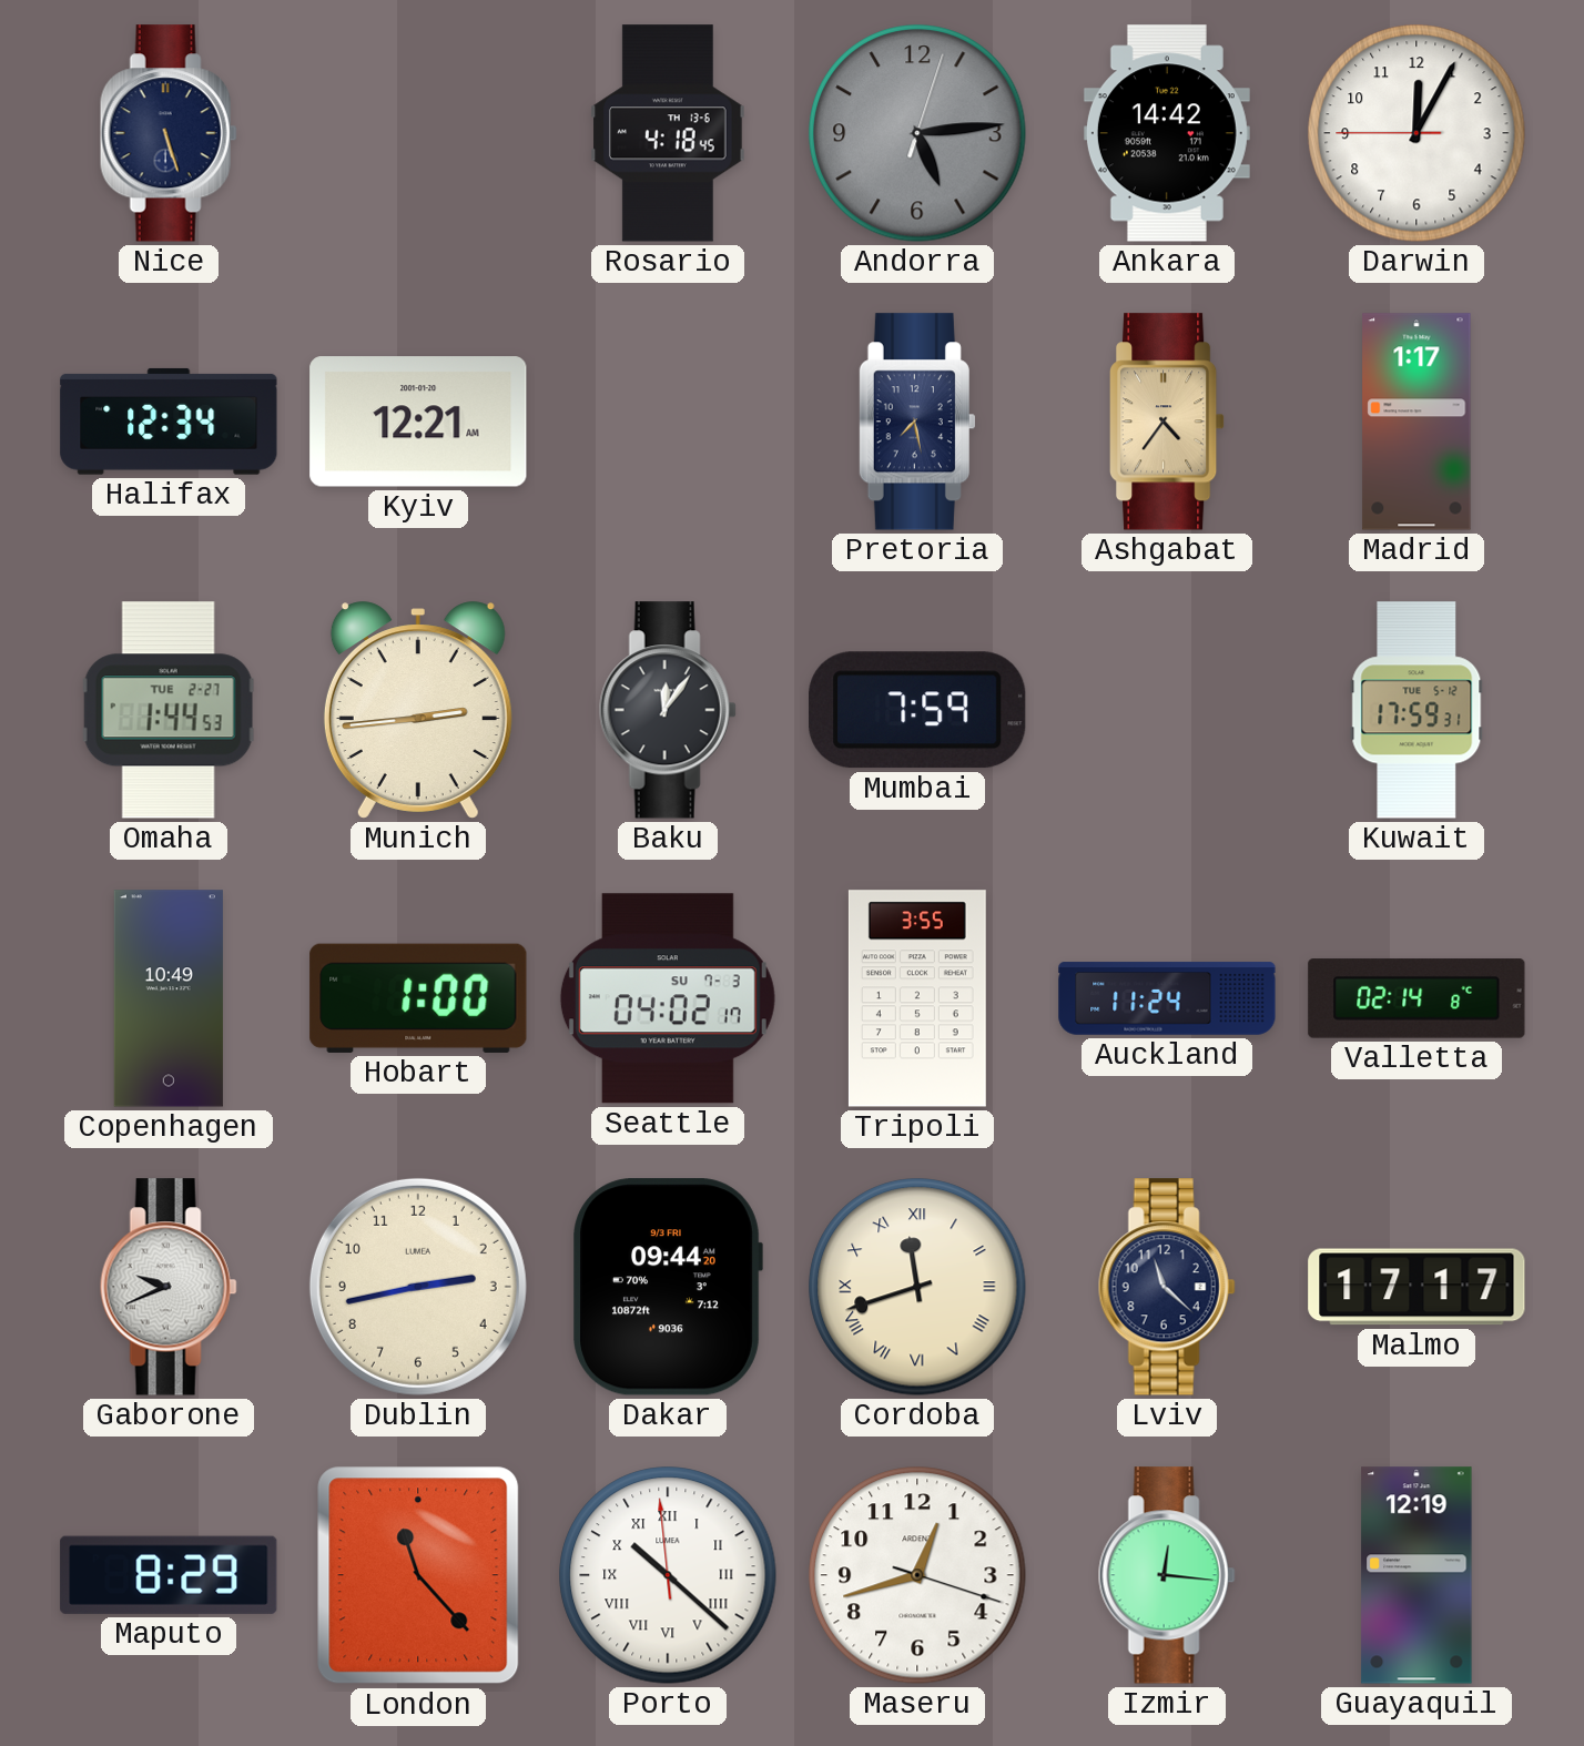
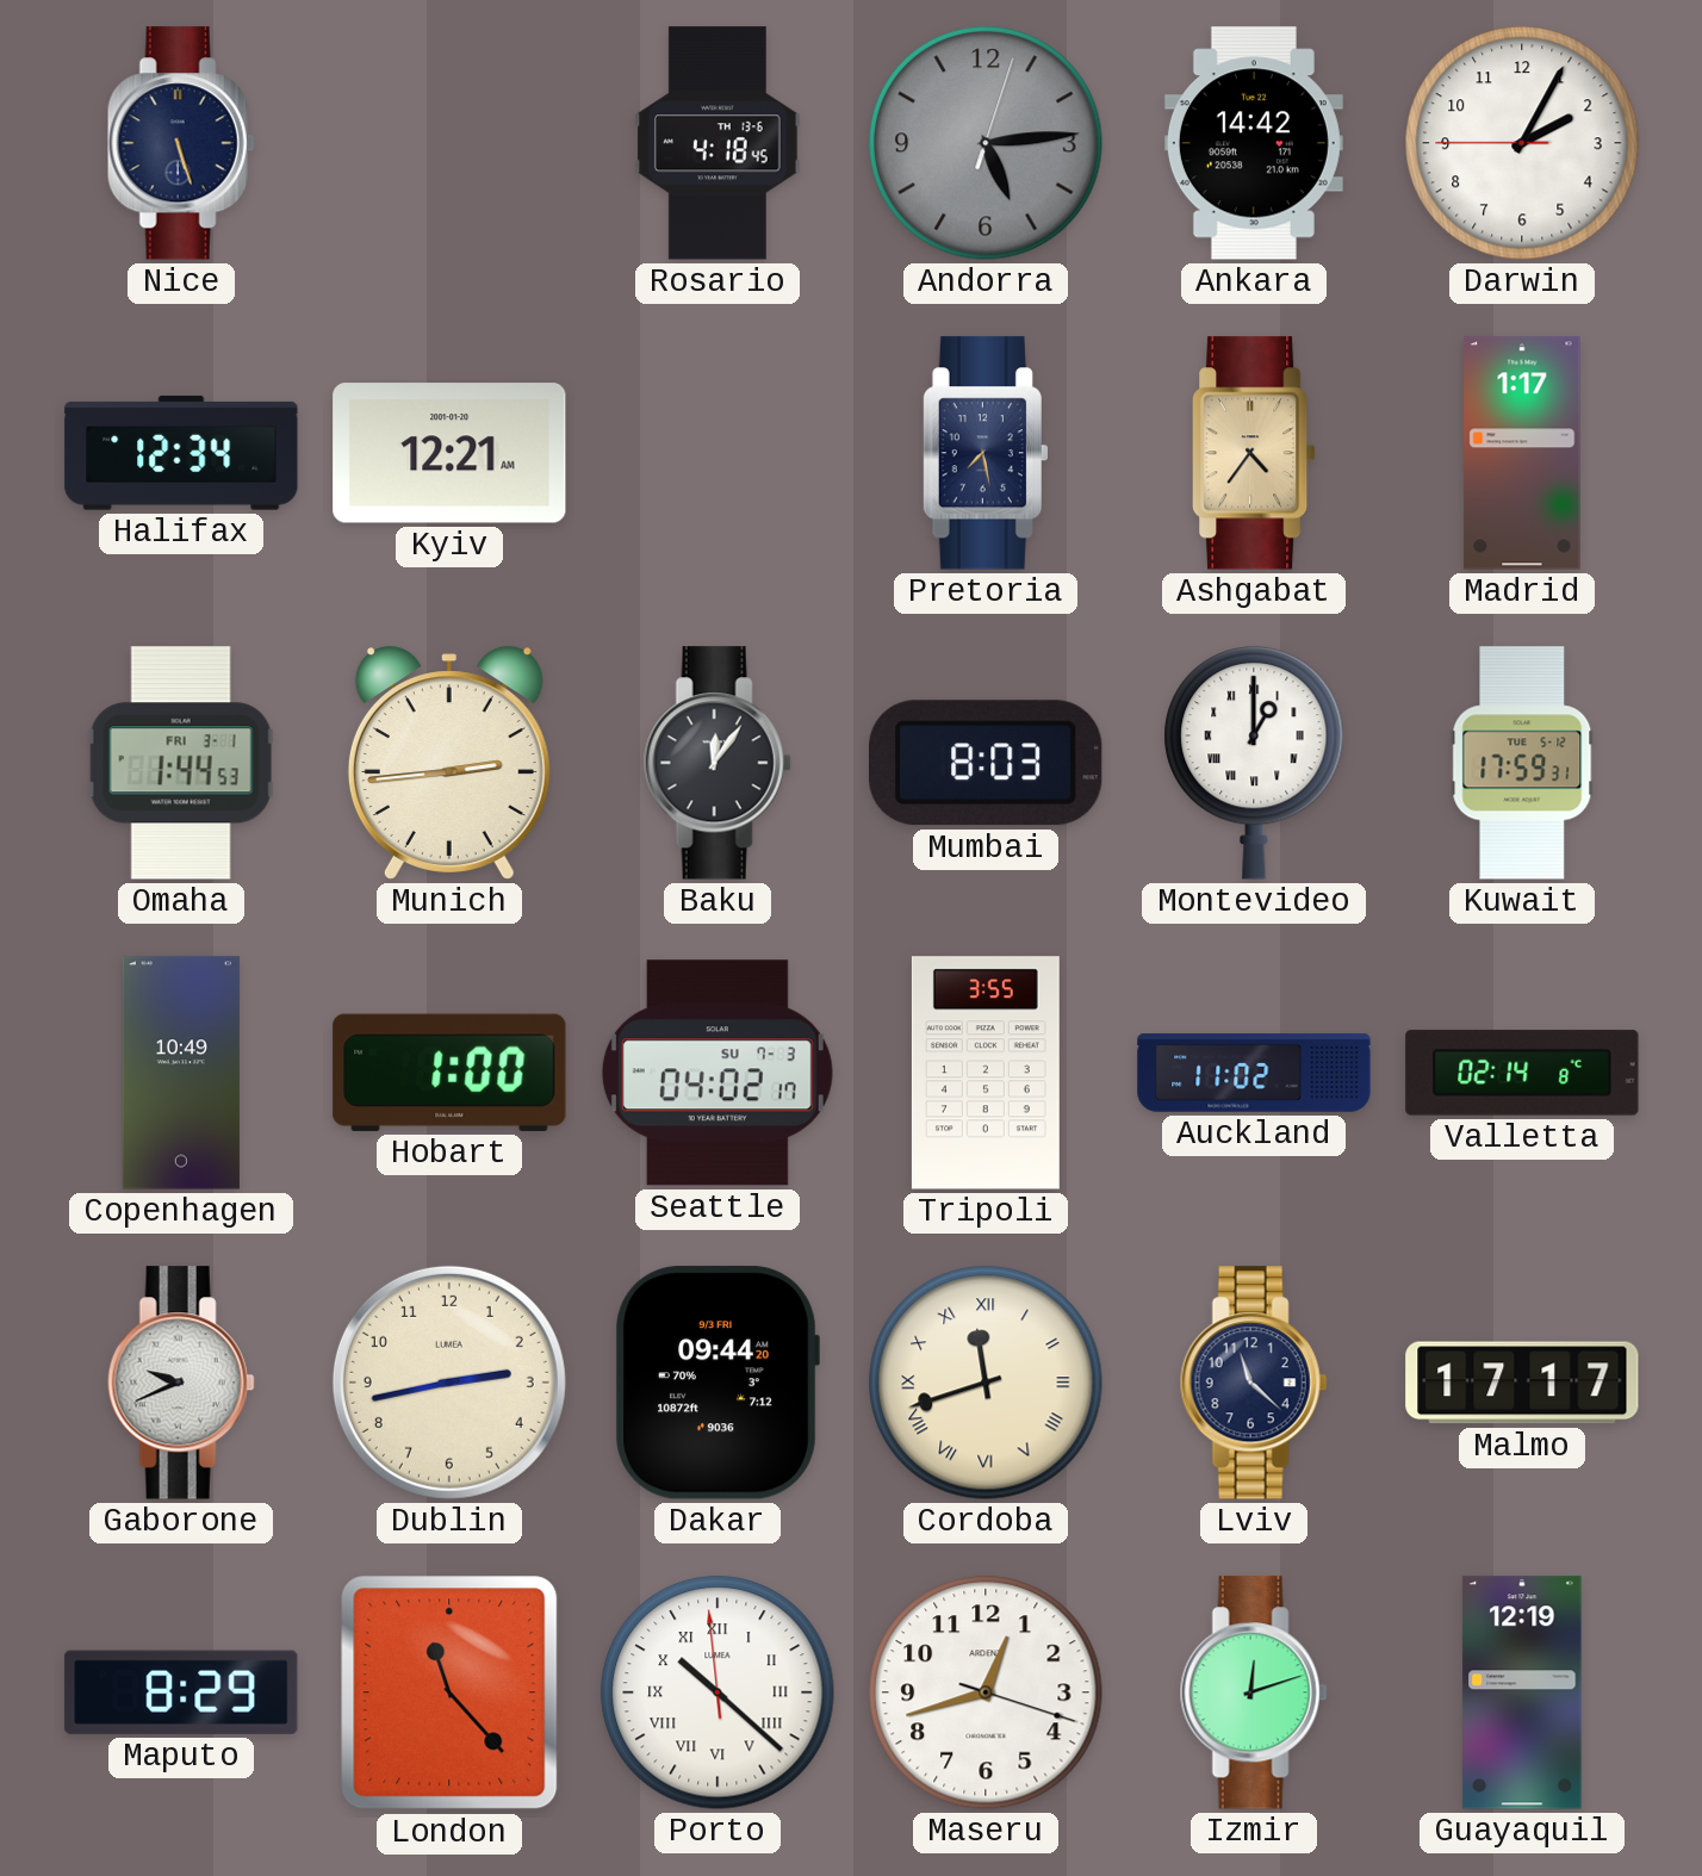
Darwin: 12:04 -> 2:04 (1522, 143)
Omaha date: TUE 2-27 -> FRI 3-1 (181, 763)
Mumbai: 7:59 -> 8:03 (986, 763)
Montevideo: none -> 1:00 (1254, 764)
Auckland: 11:24 -> 11:02 (1254, 1073)
Izmir: 12:16 -> 12:12 (1254, 1692)
